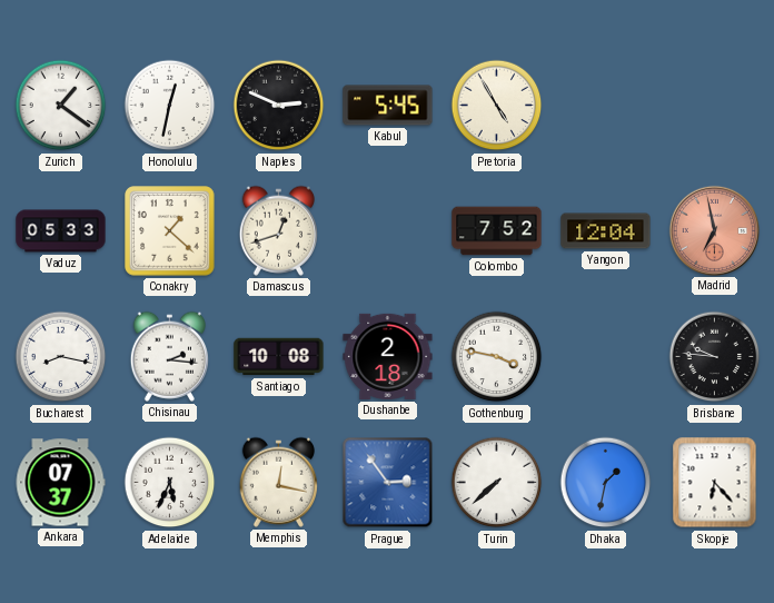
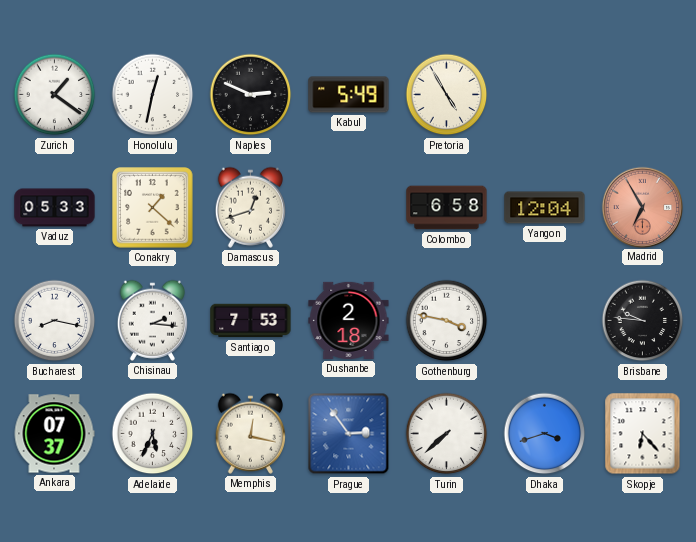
Kabul: 5:45 -> 5:49 (349, 95)
Colombo: 7:52 -> 6:58 (447, 208)
Madrid: 6:58 -> 6:55 (642, 207)
Santiago: 10:08 -> 7:53 (251, 321)
Dhaka: 1:32 -> 3:42 (545, 434)
